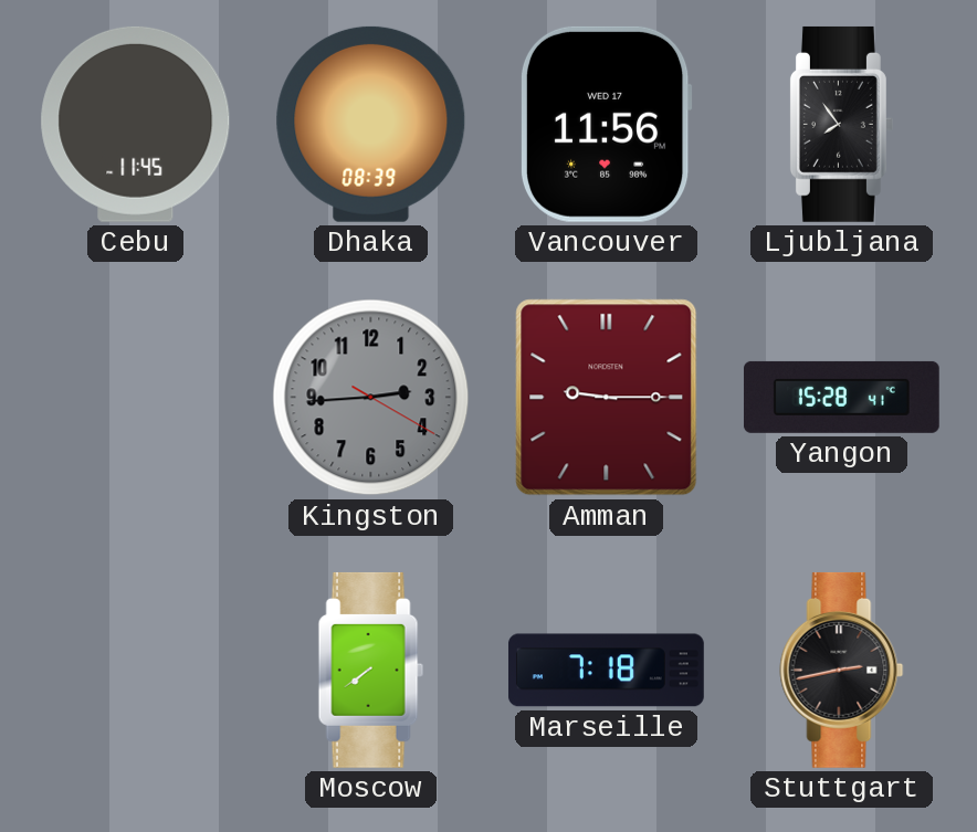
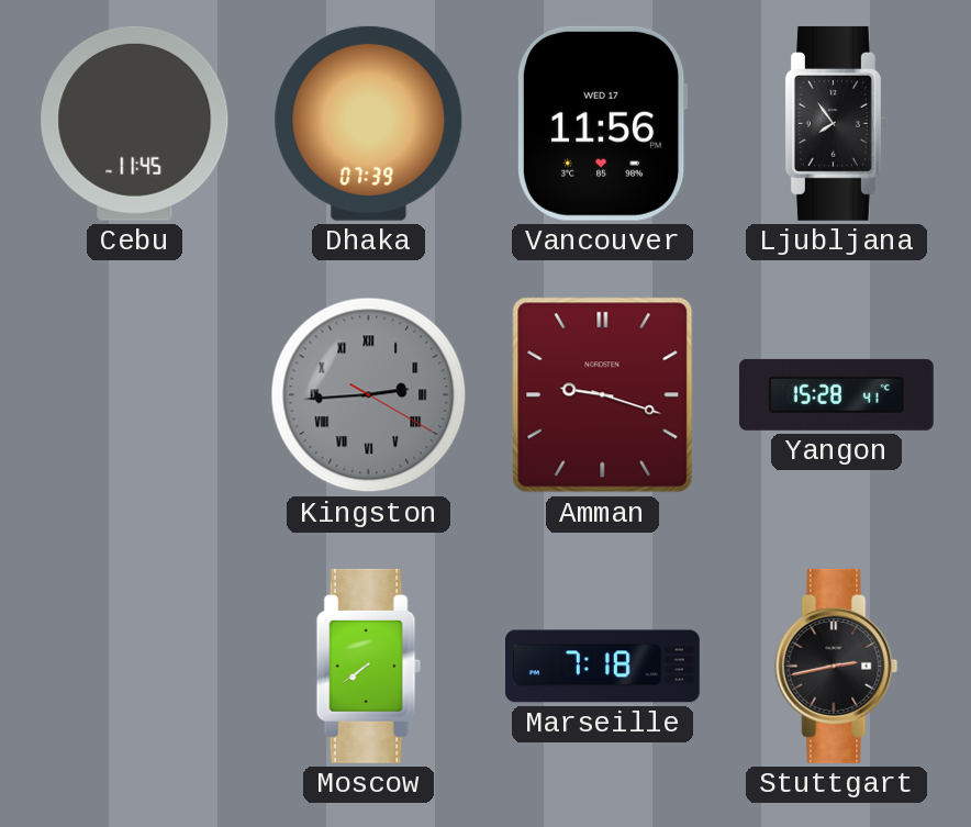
Dhaka: 08:39 -> 07:39 (369, 123)
Kingston numerals: Arabic -> Roman (369, 395)
Amman: 9:15 -> 9:18 (603, 395)
